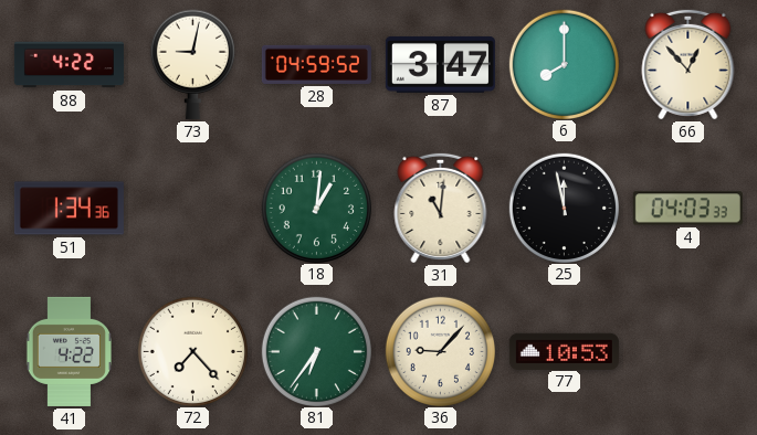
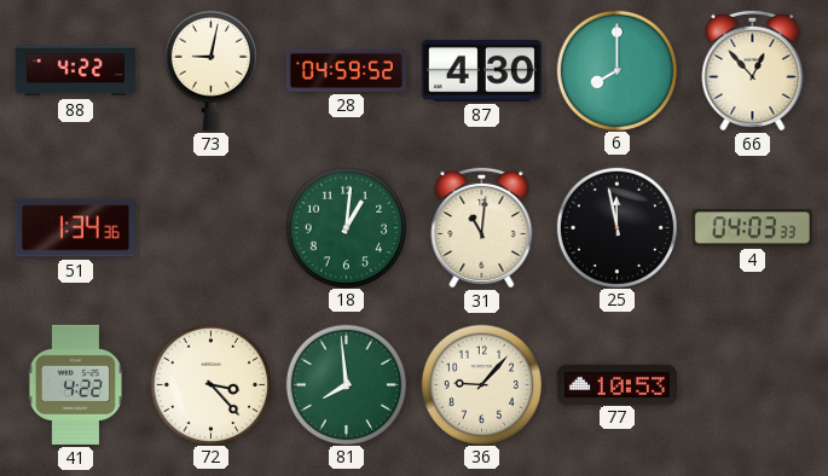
87: 3:47 -> 4:30 (481, 70)
72: 7:23 -> 3:23 (210, 384)
81: 6:36 -> 7:59 (346, 384)
